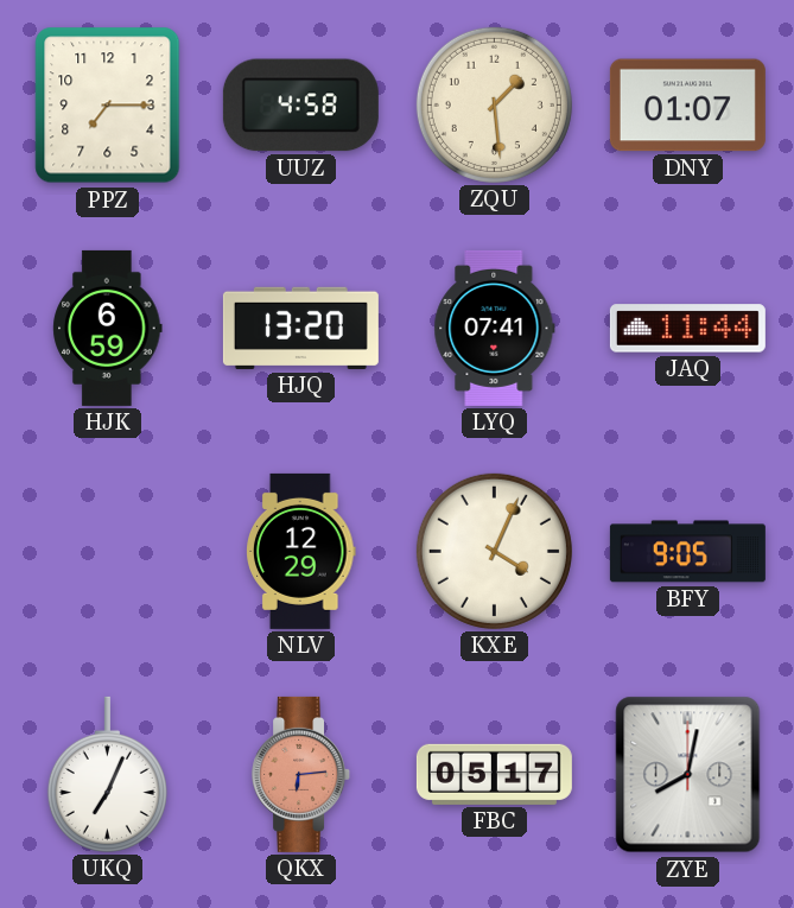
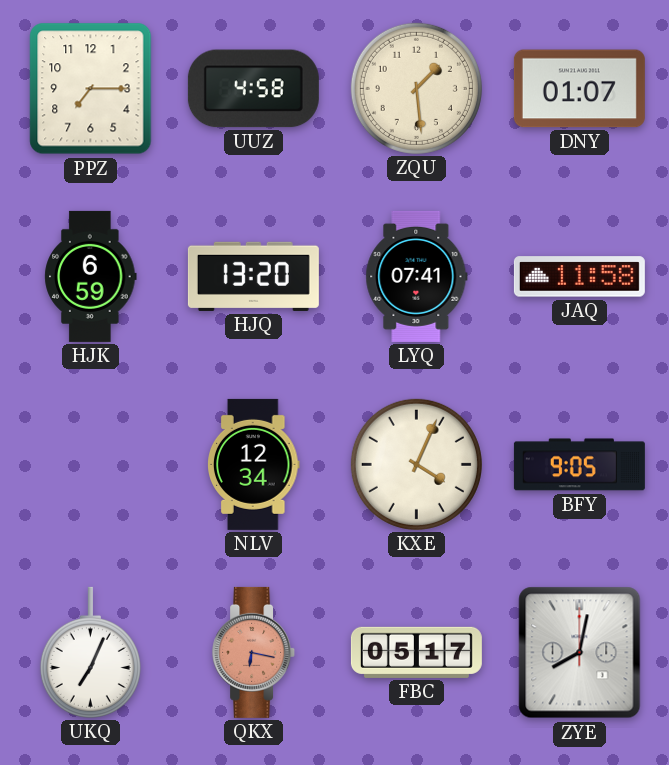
JAQ: 11:44 -> 11:58 (579, 277)
NLV: 12:29 -> 12:34 (254, 464)
QKX: 6:14 -> 6:17 (254, 652)
